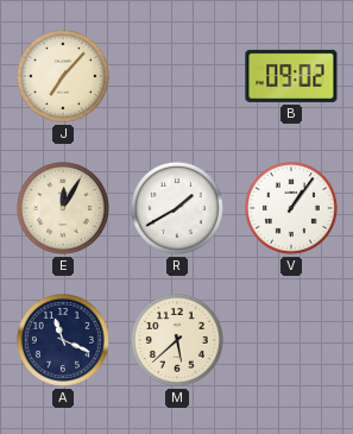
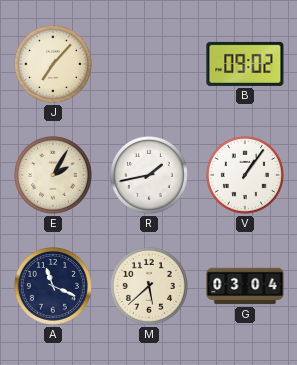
E: 12:05 -> 2:05 (53, 175)
R: 1:40 -> 1:43 (149, 175)
G: none -> 03:04 (245, 286)
